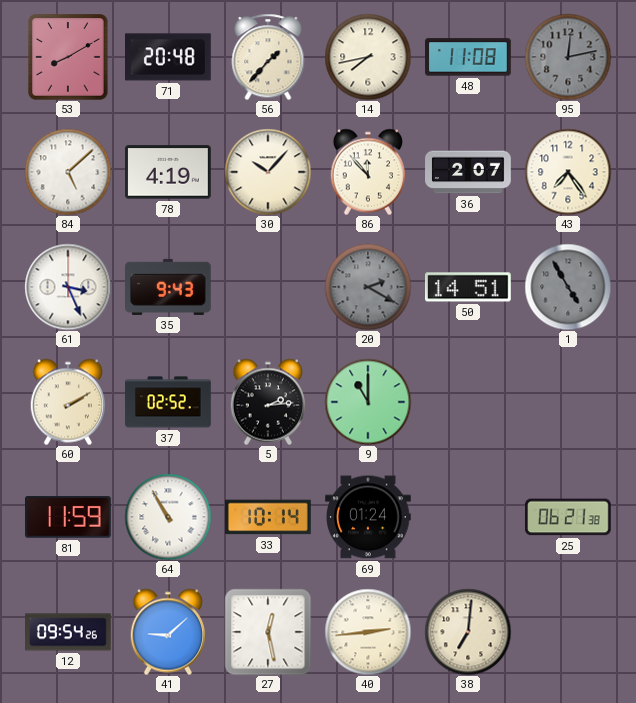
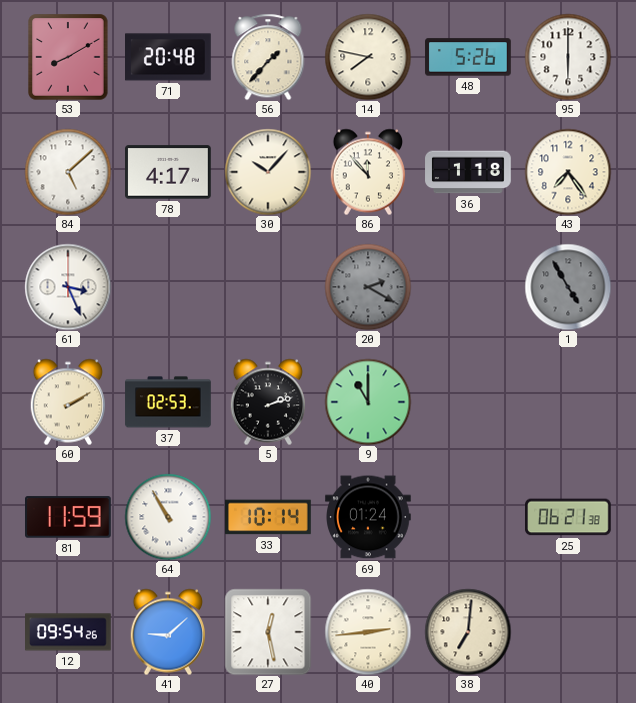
14: 7:43 -> 7:47 (368, 57)
48: 11:08 -> 5:26 (468, 57)
95: 12:13 -> 6:00 (568, 57)
95 dial: grey -> white (568, 57)
78: 4:19 -> 4:17 (169, 172)
36: 2:07 -> 1:18 (468, 172)
35: 9:43 -> none (169, 287)
50: 14:51 -> none (469, 287)
37: 02:52 -> 02:53 (168, 402)
5: 2:14 -> 2:12 (267, 402)
